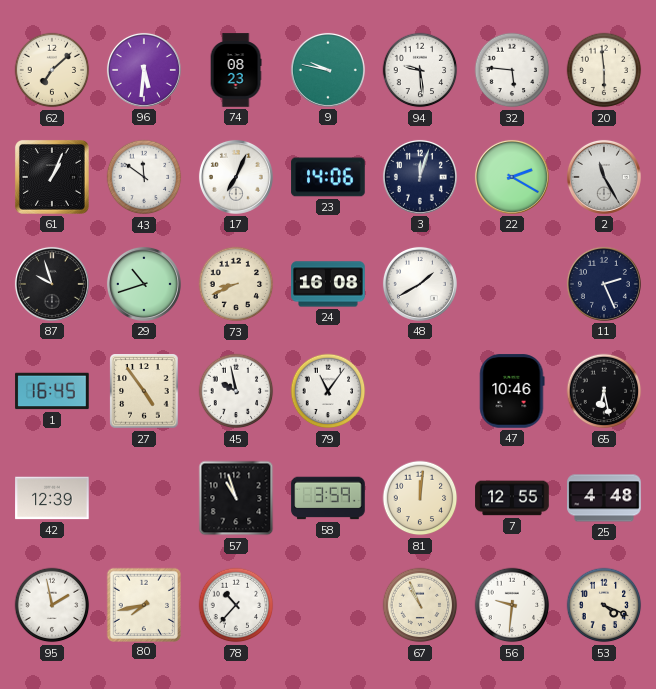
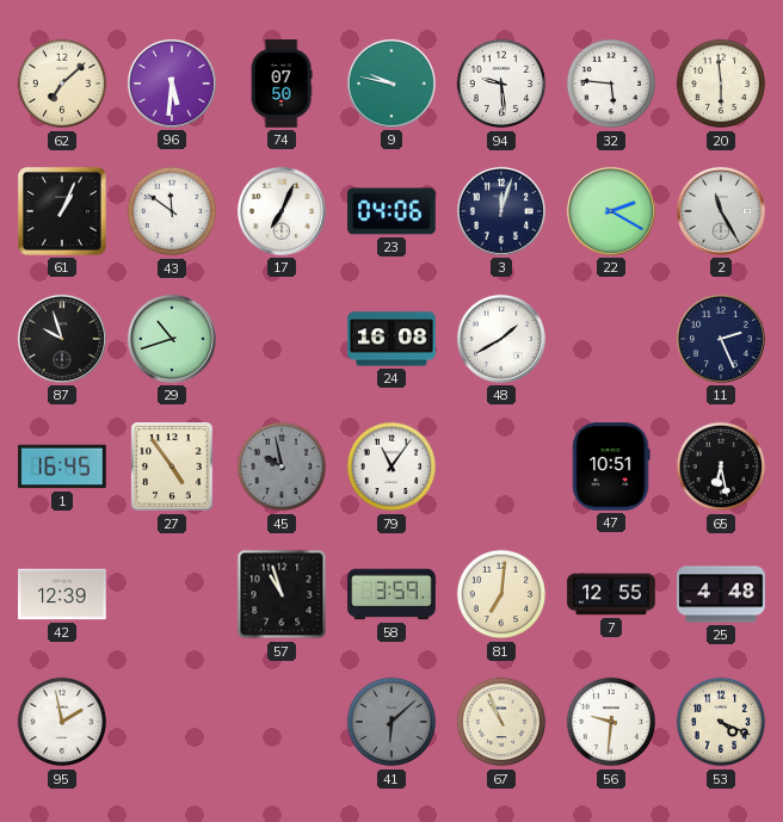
74: 08:23 -> 07:50 (282, 84)
23: 14:06 -> 04:06 (391, 211)
73: 8:41 -> none (236, 284)
45 dial: white -> grey (282, 466)
47: 10:46 -> 10:51 (611, 466)
81: 12:01 -> 7:01 (501, 594)
80: 7:43 -> none (143, 604)
78: 10:37 -> none (236, 605)
41: none -> 6:08 (391, 722)
